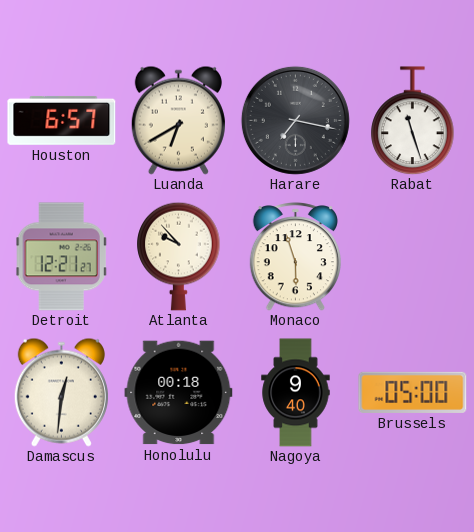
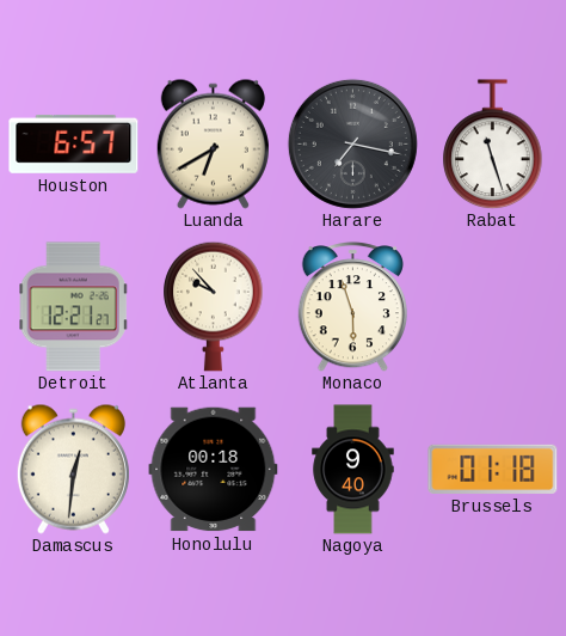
Brussels: 05:00 -> 01:18 (493, 469)
